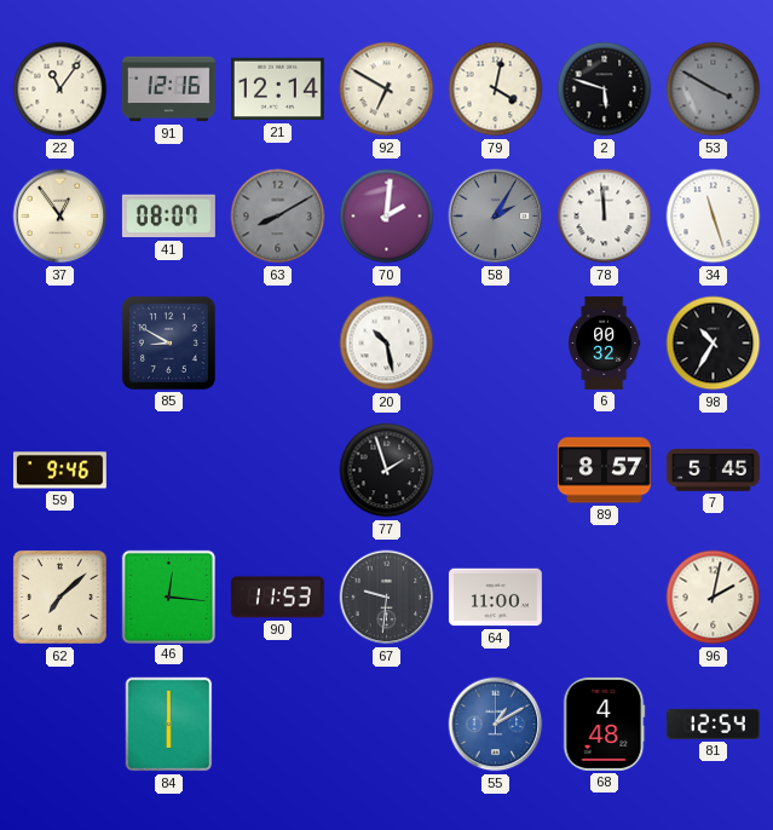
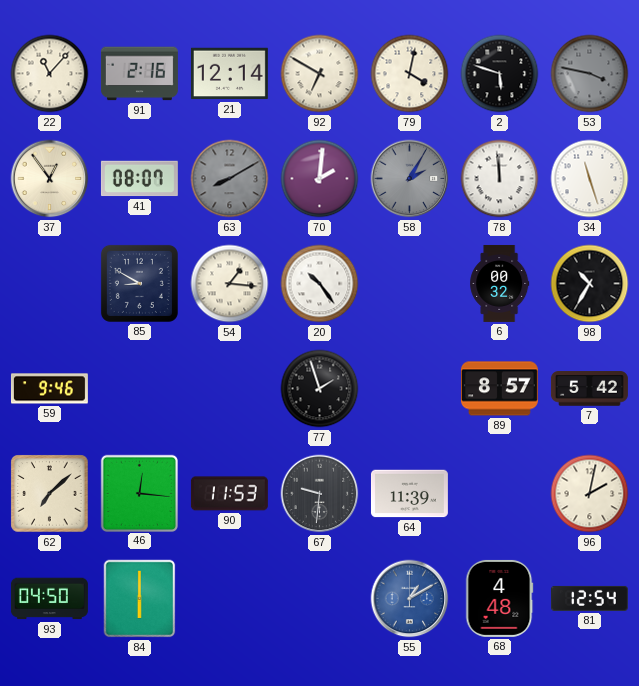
22: 11:06 -> 11:07 (50, 74)
91: 12:16 -> 2:16 (139, 74)
53: 3:50 -> 3:47 (590, 74)
54: none -> 1:16 (230, 284)
20: 10:28 -> 10:24 (320, 284)
7: 5:45 -> 5:42 (589, 389)
64: 11:00 -> 11:39 (409, 494)
93: none -> 04:50 (49, 599)
